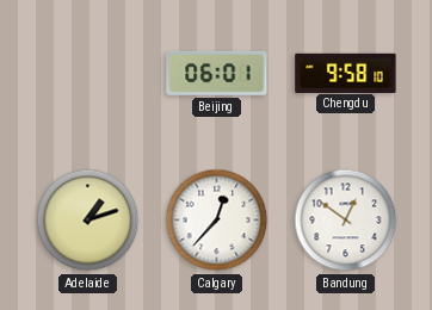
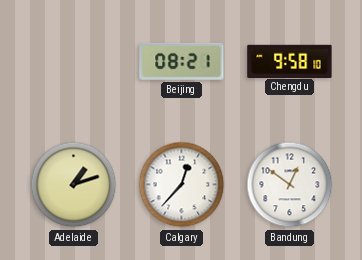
Beijing: 06:01 -> 08:21 (182, 61)
